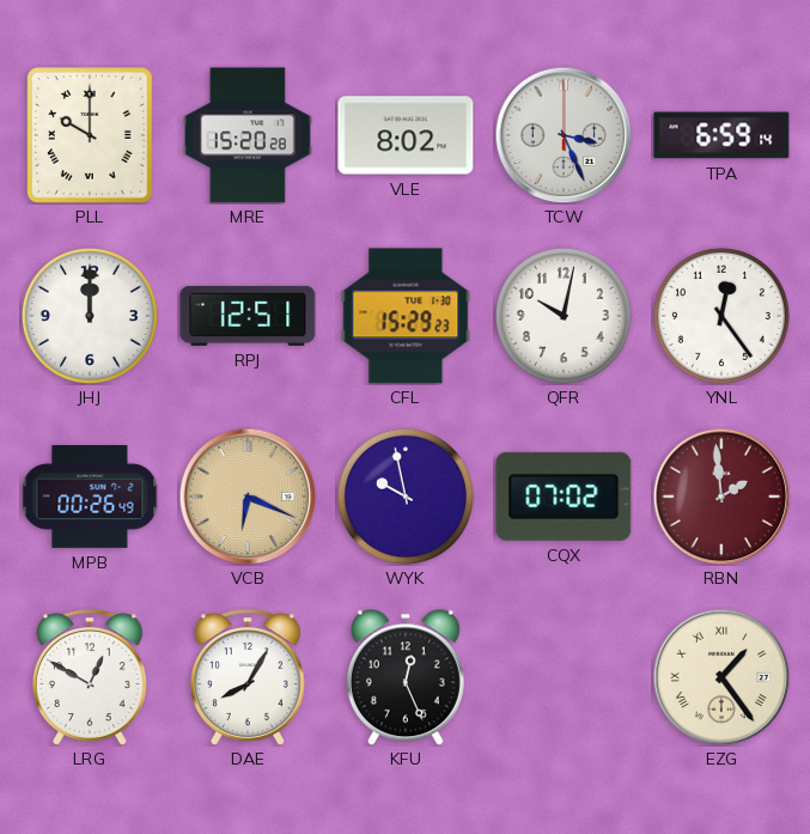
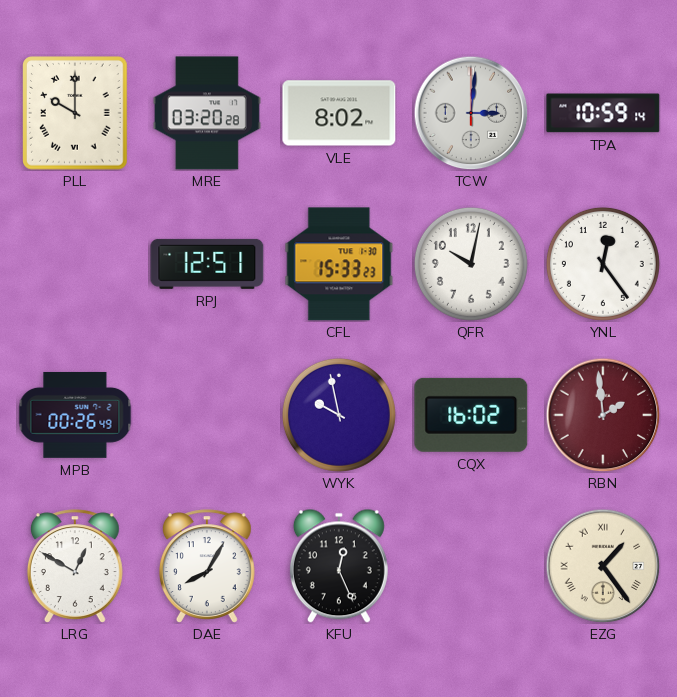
MRE: 15:20 -> 03:20 (207, 113)
TCW: 3:26 -> 3:01 (471, 113)
TPA: 6:59 -> 10:59 (603, 113)
JHJ: 12:00 -> none (90, 316)
CFL: 15:29 -> 15:33 (339, 264)
VCB: 6:19 -> none (248, 497)
CQX: 07:02 -> 16:02 (471, 415)
